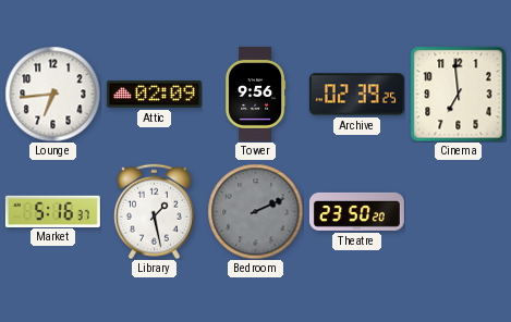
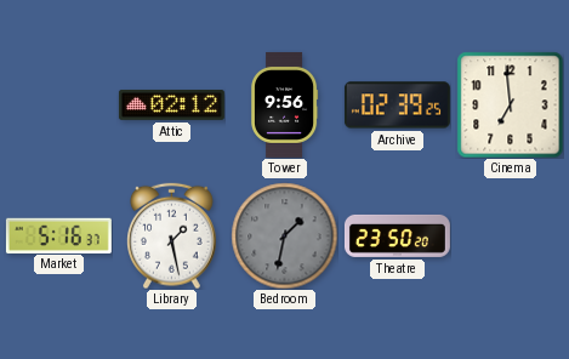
Lounge: 6:44 -> none (52, 94)
Attic: 02:09 -> 02:12 (171, 104)
Bedroom: 2:11 -> 1:32 (284, 235)
